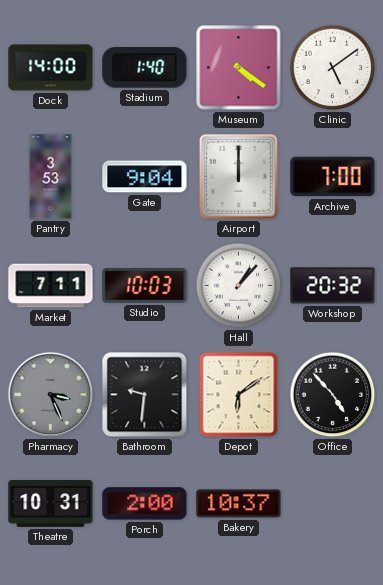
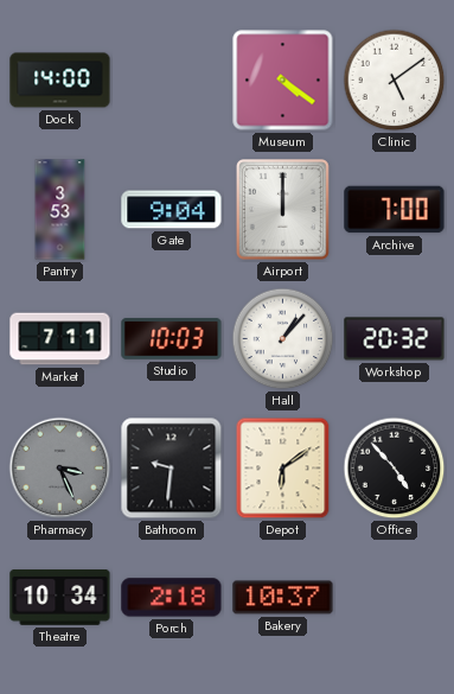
Stadium: 1:40 -> none (145, 68)
Theatre: 10:31 -> 10:34 (60, 598)
Porch: 2:00 -> 2:18 (172, 598)
